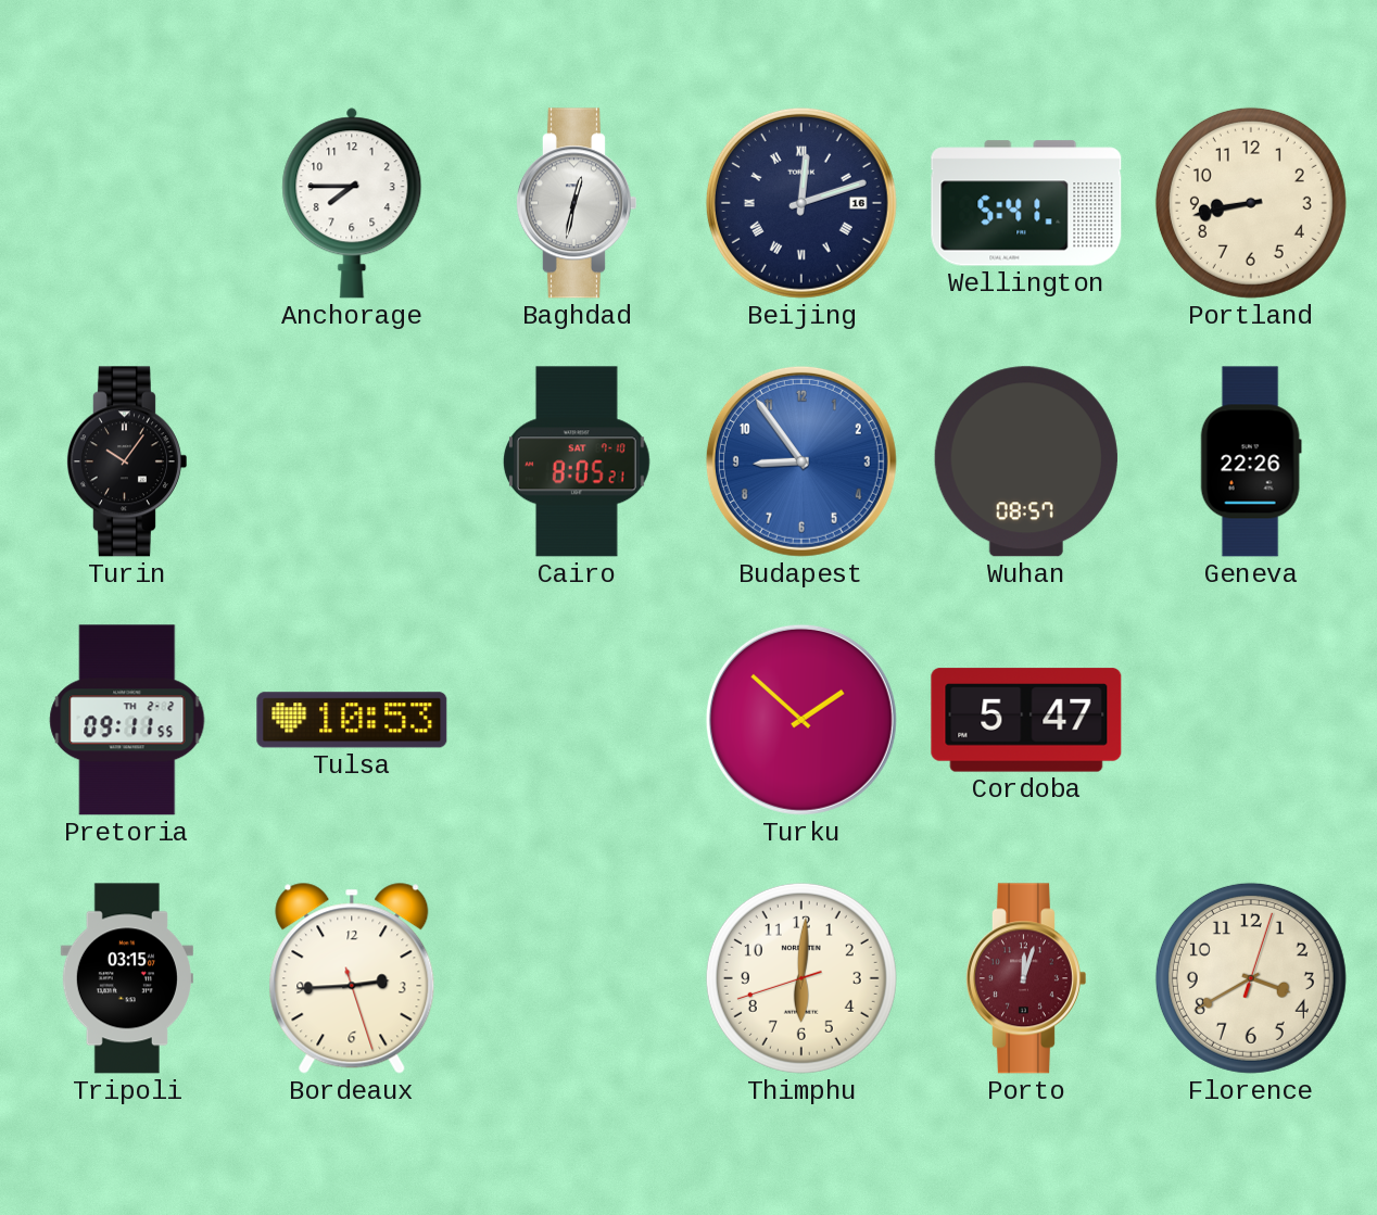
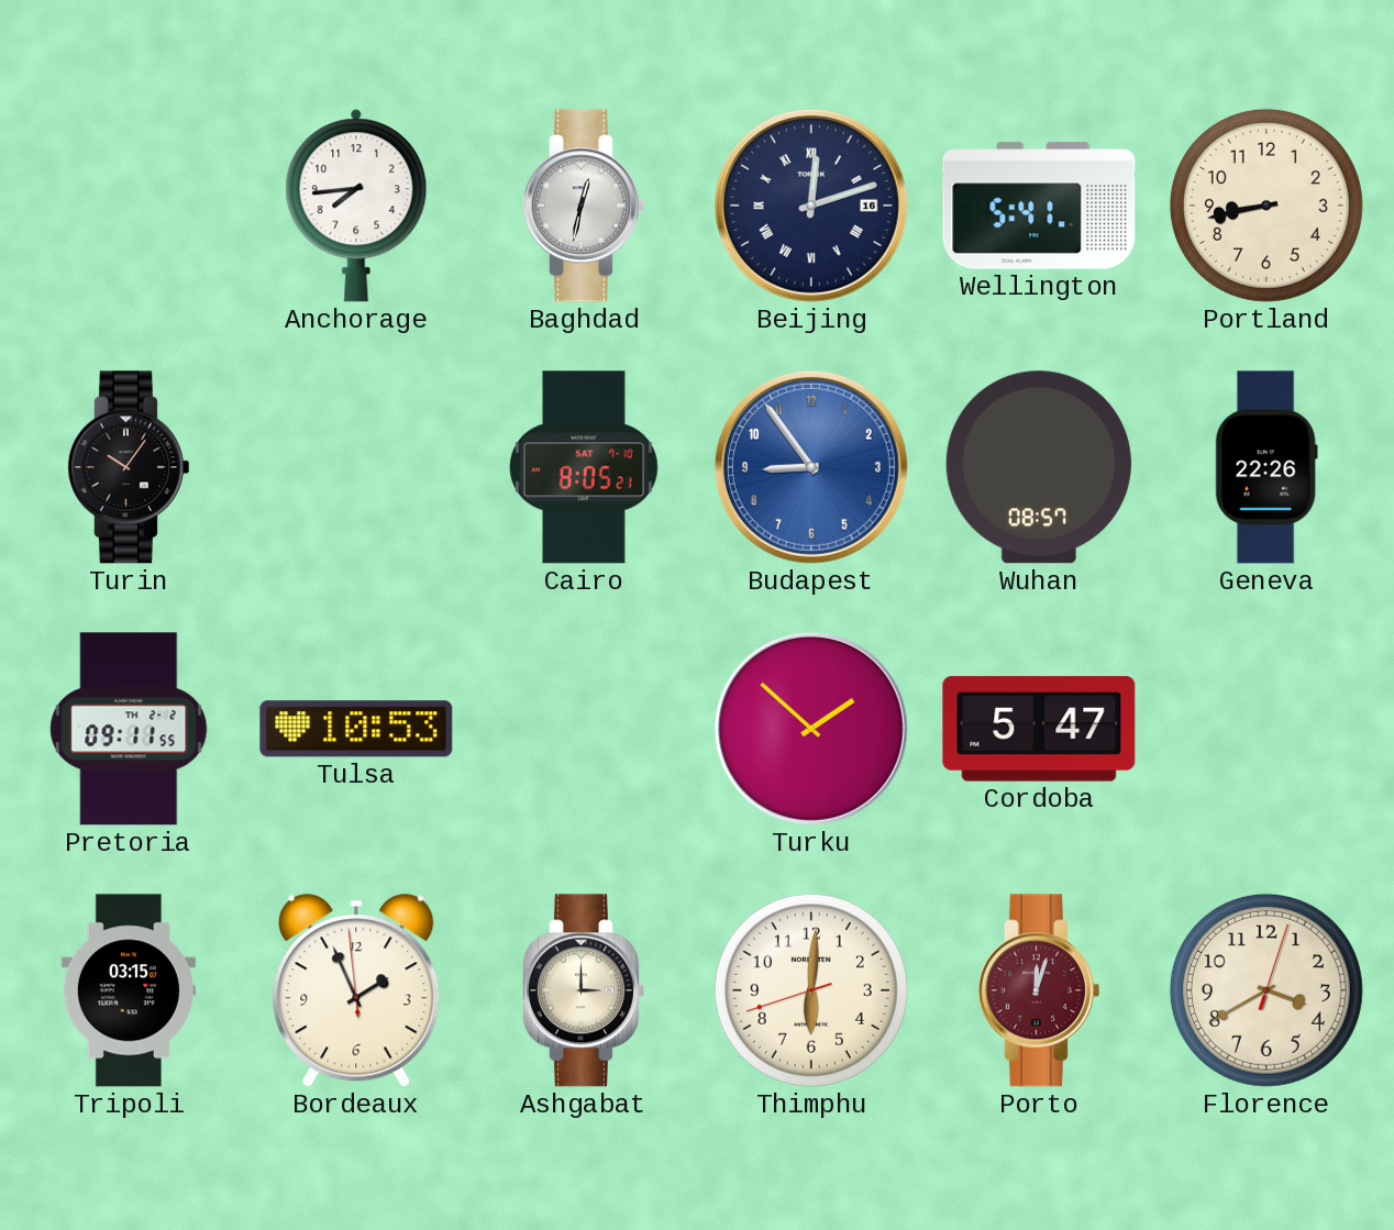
Anchorage: 7:45 -> 7:44 (356, 206)
Bordeaux: 2:44 -> 1:55 (356, 990)
Ashgabat: none -> 3:00 (583, 990)
